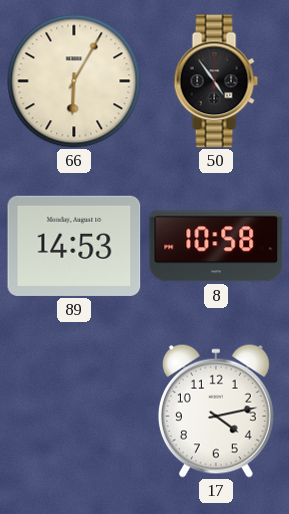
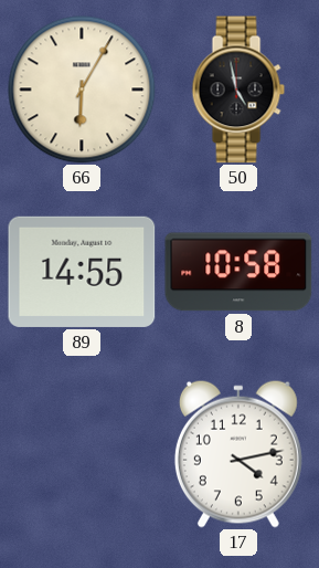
50: 4:54 -> 4:58 (238, 90)
89: 14:53 -> 14:55 (82, 272)
